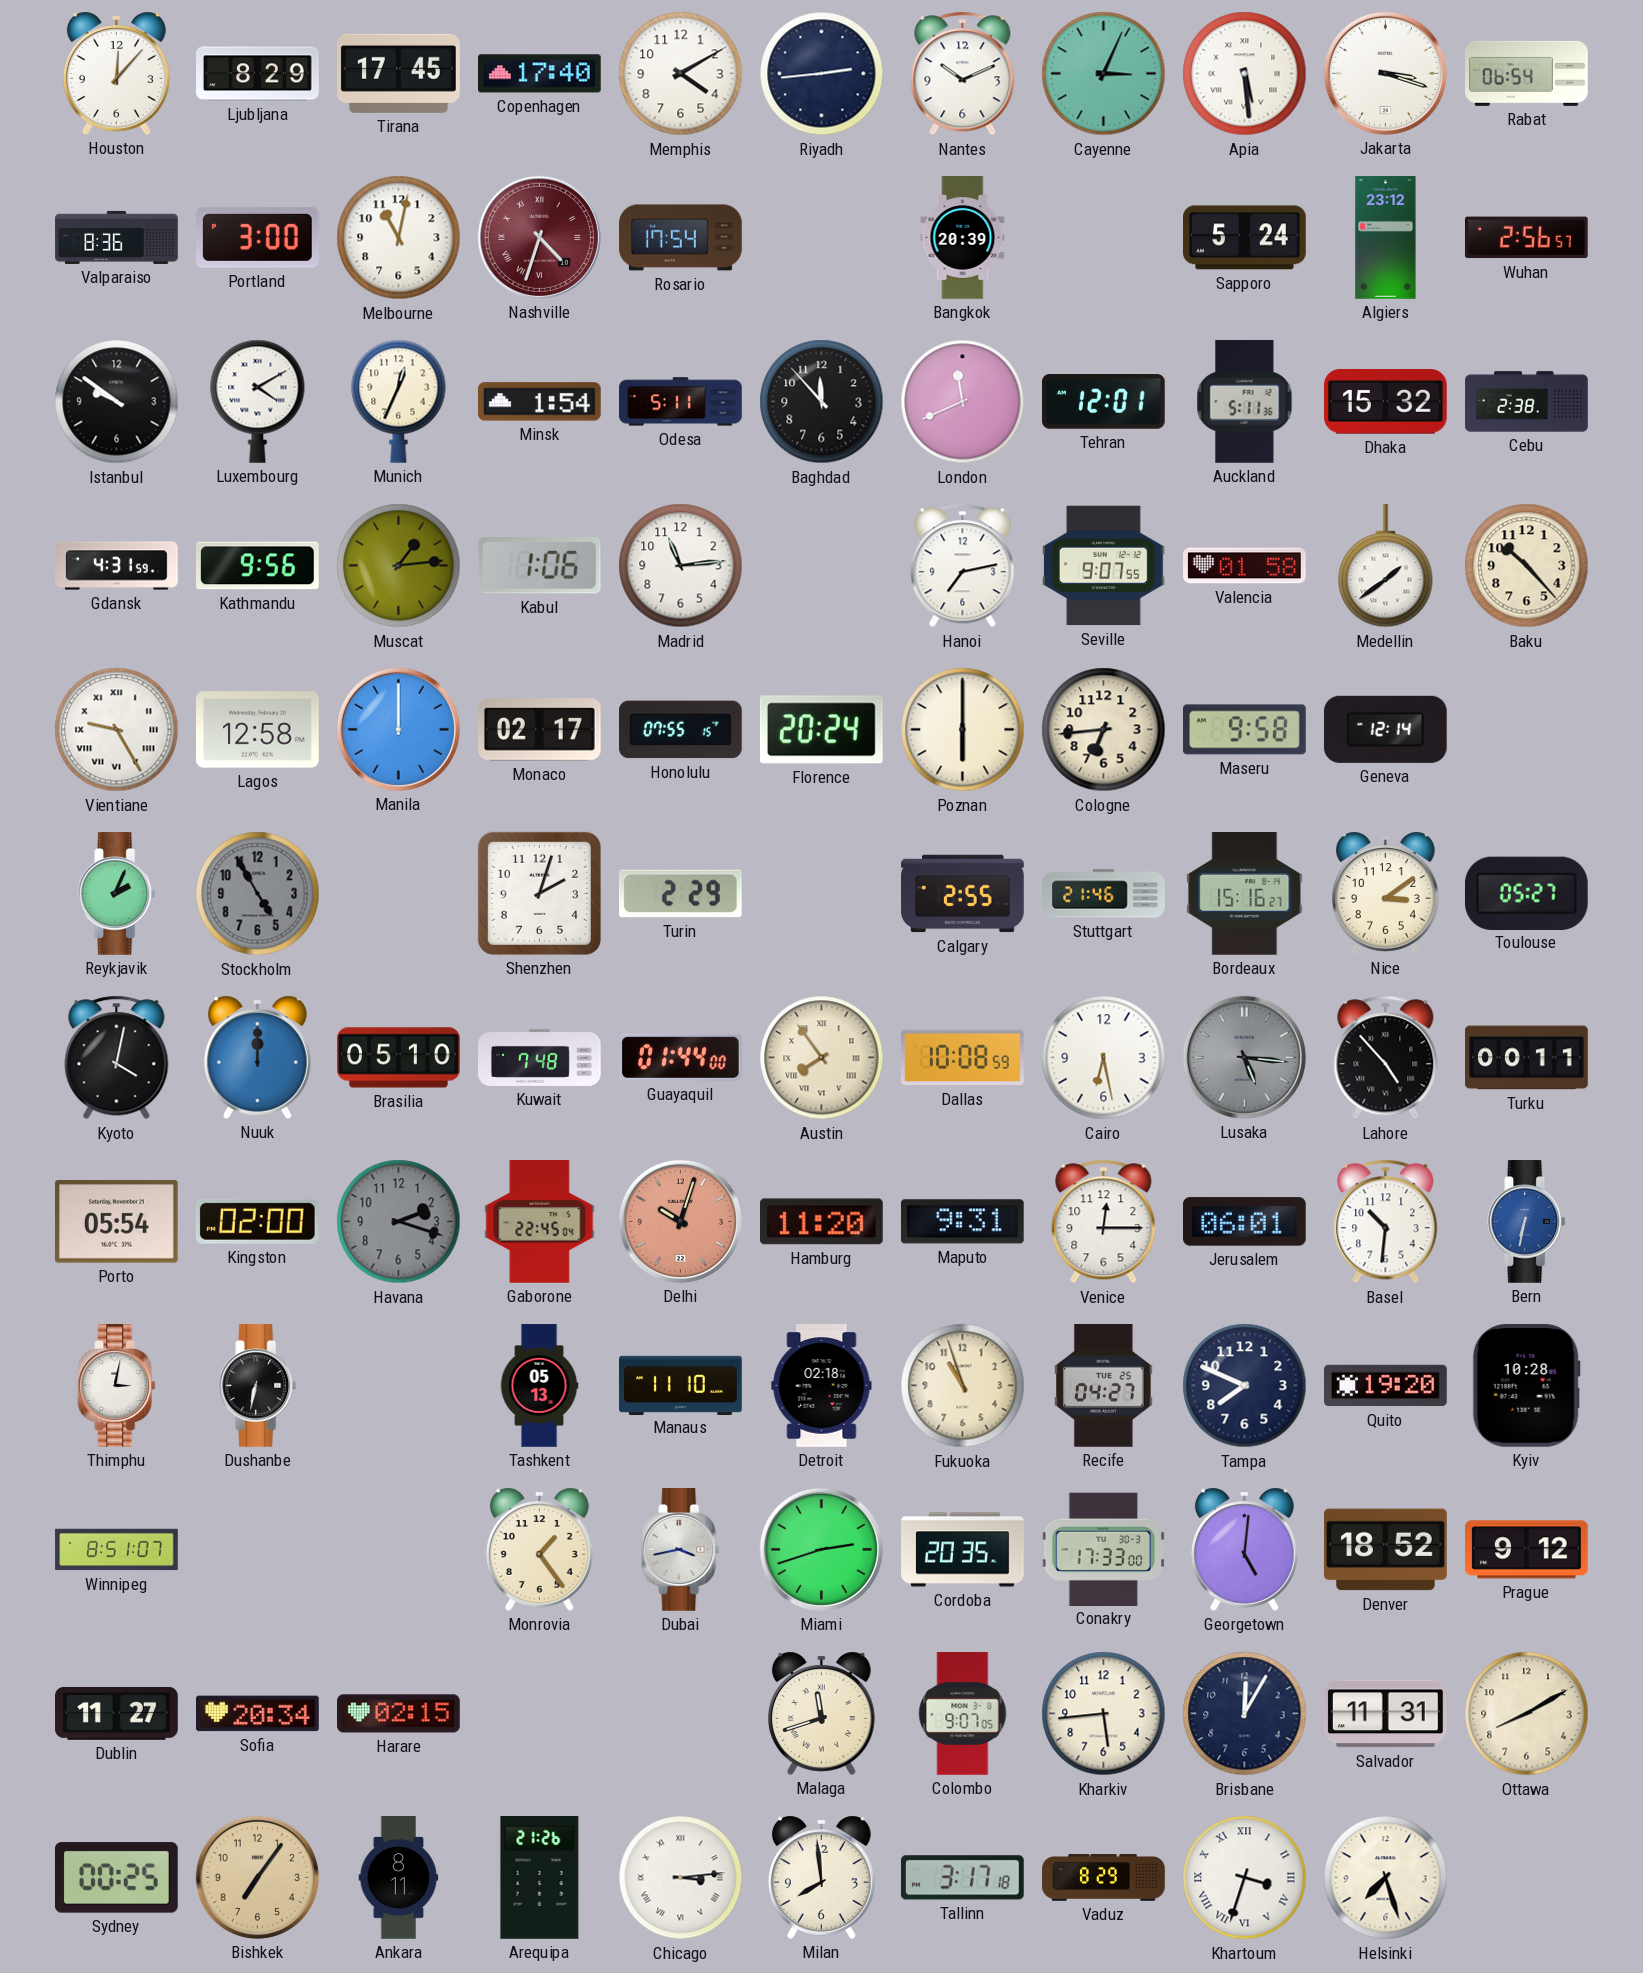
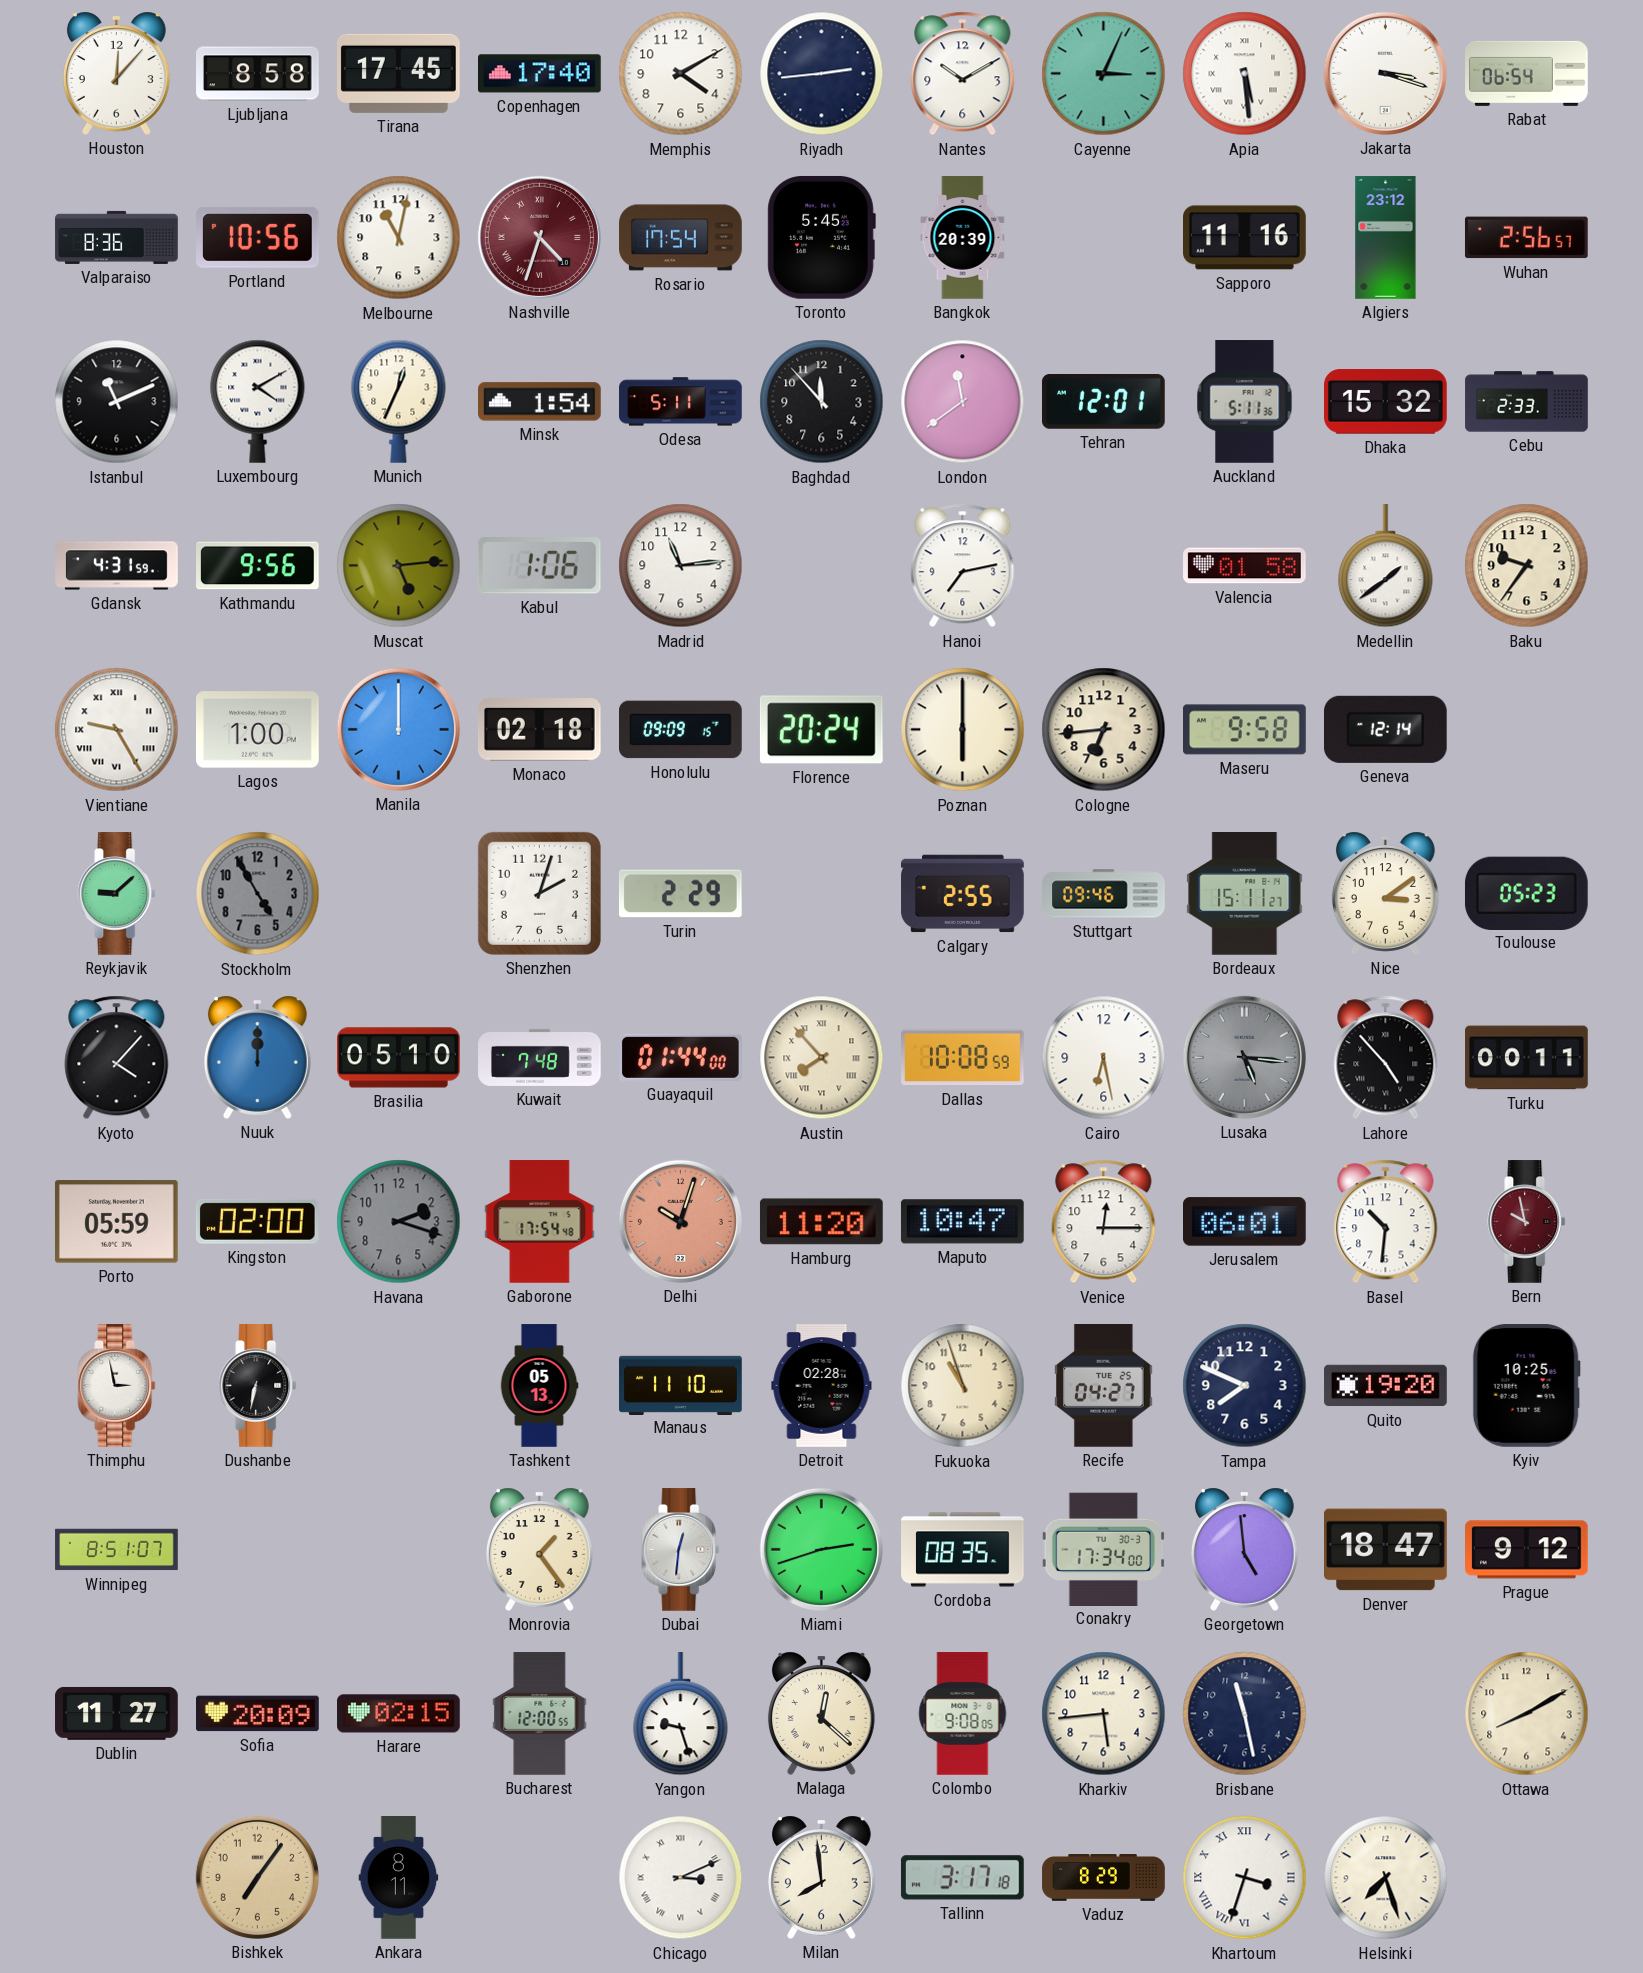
Ljubljana: 8:29 -> 8:58 (258, 74)
Nantes: 10:11 -> 10:10 (963, 74)
Portland: 3:00 -> 10:56 (258, 237)
Toronto: none -> 5:45 (821, 237)
Sapporo: 5:24 -> 11:16 (1245, 238)
Istanbul: 9:51 -> 11:11 (117, 402)
London: 11:41 -> 11:39 (963, 402)
Cebu: 2:38 -> 2:33 (1527, 402)
Muscat: 1:14 -> 5:14 (399, 566)
Seville: 9:07 -> none (1104, 566)
Baku: 10:23 -> 9:36 (1527, 566)
Lagos: 12:58 -> 1:00 (258, 730)
Monaco: 02:17 -> 02:18 (539, 730)
Honolulu: 07:55 -> 09:09 (681, 730)
Reykjavik: 2:04 -> 9:08 (117, 894)
Stuttgart: 21:46 -> 09:46 (1104, 894)
Bordeaux: 15:16 -> 15:11 (1245, 894)
Toulouse: 05:27 -> 05:23 (1526, 893)
Kyoto: 4:02 -> 4:07 (117, 1058)
Austin: 7:54 -> 7:53 (822, 1058)
Porto: 05:54 -> 05:59 (116, 1222)
Gaborone: 22:45 -> 17:54 (540, 1222)
Maputo: 9:31 -> 10:47 (962, 1222)
Bern: 6:32 -> 9:58 (1527, 1222)
Bern dial: blue -> burgundy (1527, 1222)
Thimphu: 3:02 -> 2:58 (117, 1386)
Detroit: 02:18 -> 02:28 (822, 1386)
Kyiv: 10:28 -> 10:25 (1526, 1386)
Dubai: 3:43 -> 12:31 (681, 1550)
Cordoba: 20:35 -> 08:35 (963, 1550)
Conakry: 17:33 -> 17:34 (1104, 1549)
Georgetown: 5:01 -> 4:59 (1244, 1549)
Denver: 18:52 -> 18:47 (1386, 1550)
Sofia: 20:34 -> 20:09 (258, 1714)
Bucharest: none -> 12:00 (540, 1714)
Yangon: none -> 9:27 (681, 1715)
Malaga: 11:42 -> 12:22 (821, 1713)
Colombo: 9:07 -> 9:08 (963, 1714)
Brisbane: 12:05 -> 11:28 (1245, 1714)
Salvador: 11:31 -> none (1386, 1714)
Sydney: 00:25 -> none (117, 1878)
Arequipa: 21:26 -> none (540, 1878)
Chicago: 3:14 -> 3:11 (681, 1878)
